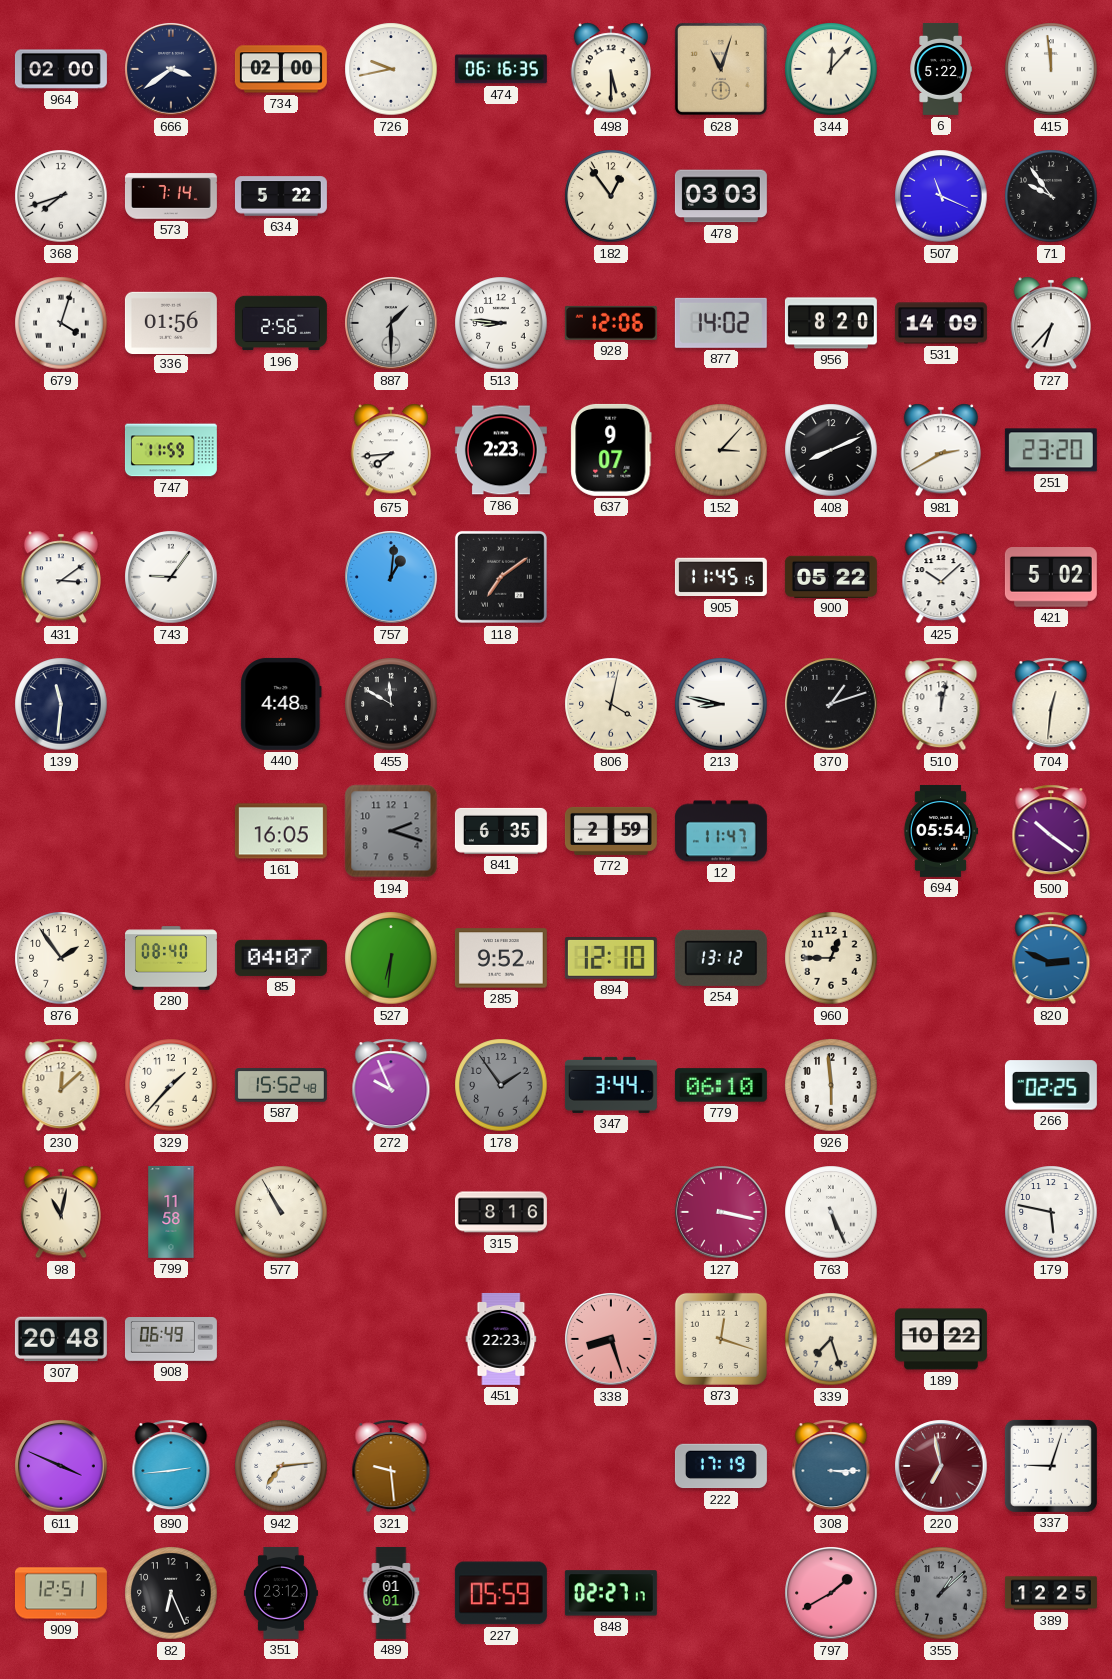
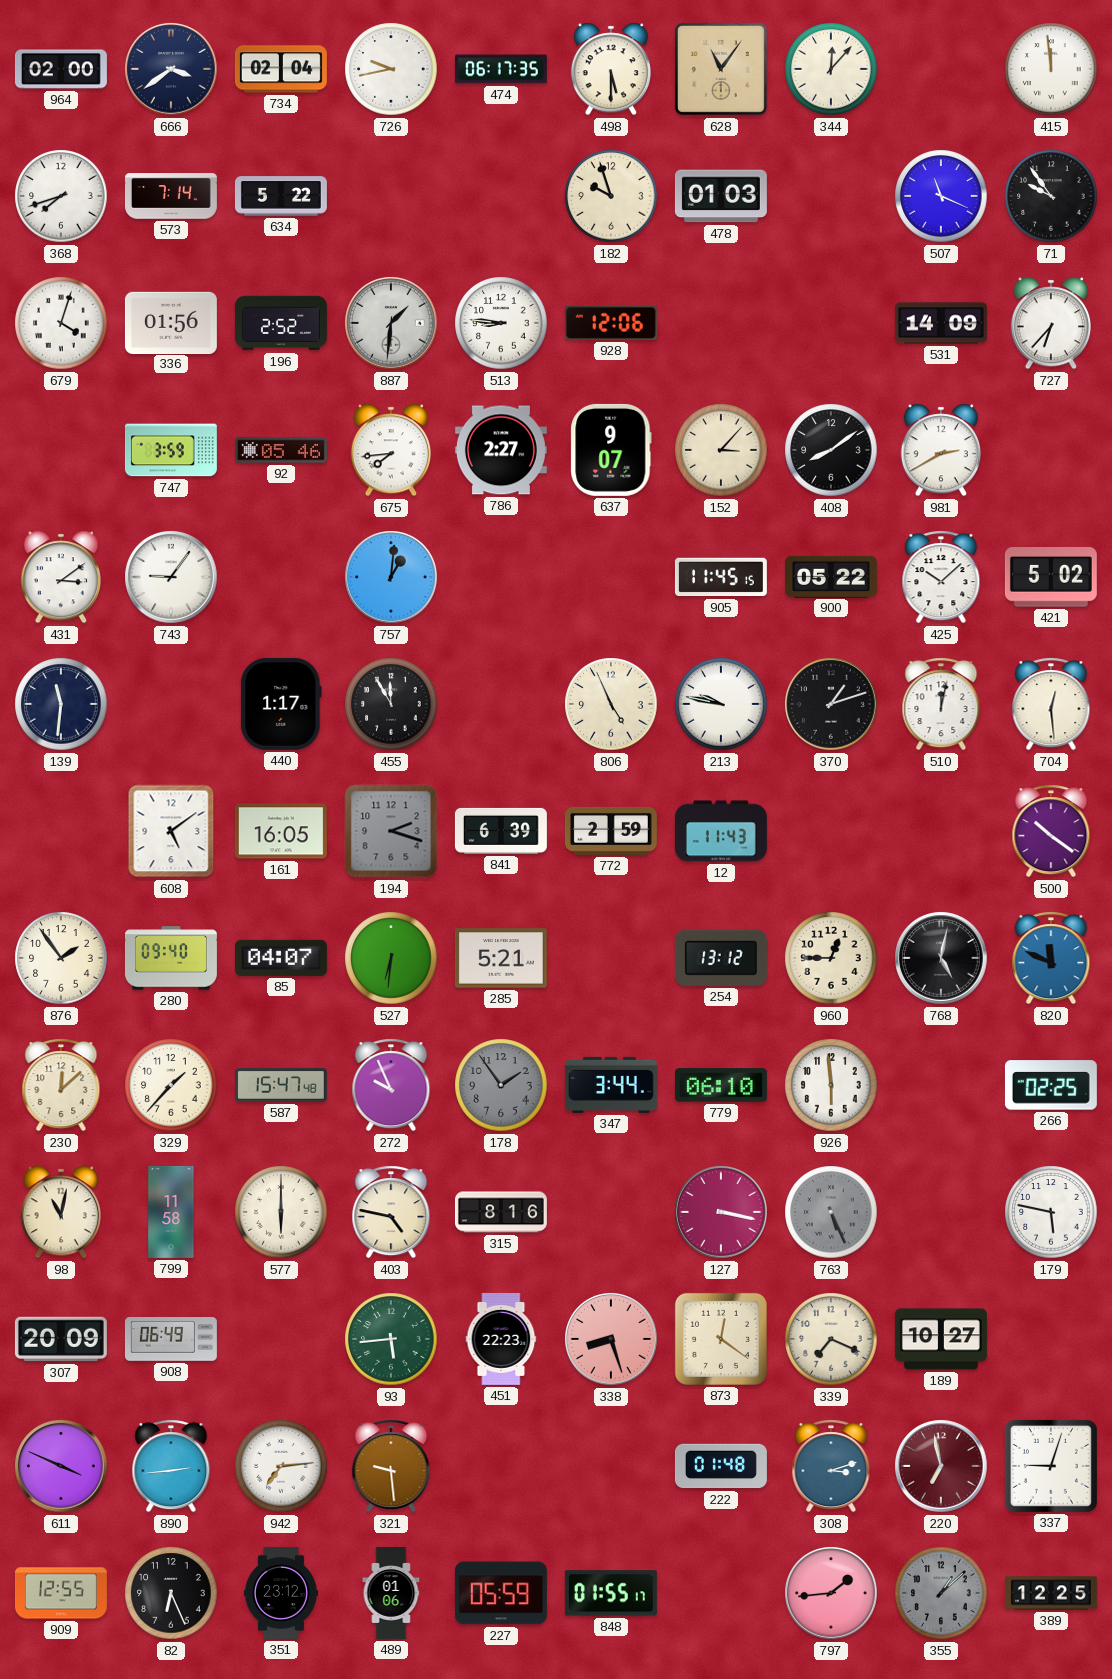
734: 02:00 -> 02:04 (281, 69)
474: 06:16 -> 06:17 (501, 69)
628: 11:03 -> 11:06 (721, 69)
6: 5:22 -> none (941, 69)
182: 12:54 -> 9:57 (611, 196)
478: 03:03 -> 01:03 (721, 196)
196: 2:56 -> 2:52 (281, 323)
887: 1:30 -> 1:31 (391, 323)
877: 14:02 -> none (721, 323)
956: 8:20 -> none (831, 323)
747: 11:59 -> 3:59 (171, 450)
92: none -> 05:46 (281, 450)
786: 2:23 -> 2:27 (501, 450)
408: 8:11 -> 8:09 (831, 450)
251: 23:20 -> none (1051, 450)
118: 7:09 -> none (501, 577)
440: 4:48 -> 1:17 (281, 704)
455: 11:50 -> 11:55 (391, 704)
806: 4:02 -> 4:56 (611, 704)
213: 8:47 -> 9:47 (721, 704)
704: 12:31 -> 12:29 (1051, 704)
608: none -> 5:09 (171, 831)
841: 6:35 -> 6:39 (501, 831)
12: 11:47 -> 11:43 (721, 831)
694: 05:54 -> none (941, 831)
280: 08:40 -> 09:40 (171, 958)
285: 9:52 -> 5:21 (501, 958)
894: 12:10 -> none (611, 959)
768: none -> 5:02 (941, 958)
820: 2:49 -> 11:49 (1051, 958)
587: 15:52 -> 15:47 (281, 1085)
577: 10:55 -> 6:00 (281, 1212)
403: none -> 4:47 (391, 1212)
763 dial: white -> grey (831, 1212)
307: 20:48 -> 20:09 (61, 1339)
93: none -> 5:44 (391, 1339)
873: 12:18 -> 12:21 (721, 1339)
339: 7:27 -> 7:19 (831, 1339)
189: 10:22 -> 10:27 (941, 1339)
222: 17:19 -> 01:48 (721, 1466)
308: 3:15 -> 3:12 (831, 1466)
909: 12:51 -> 12:55 (61, 1593)
489: 01:01 -> 01:06 (391, 1593)
848: 02:27 -> 01:55 (611, 1593)
797: 1:40 -> 1:44 (831, 1593)
